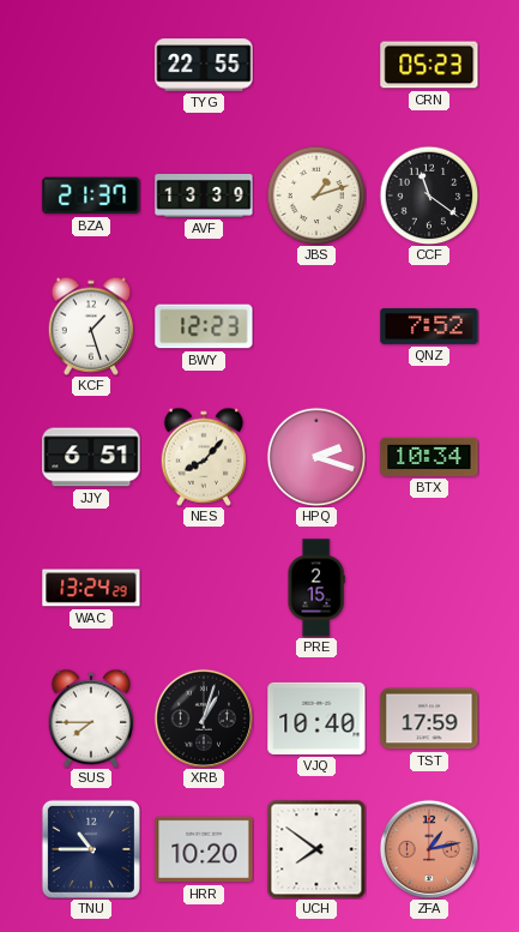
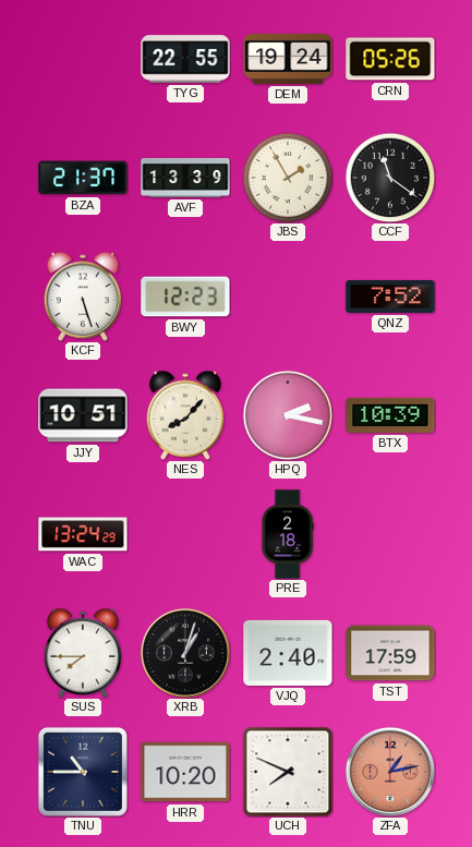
DEM: none -> 19:24 (288, 59)
CRN: 05:23 -> 05:26 (390, 59)
JBS: 1:12 -> 1:55 (288, 178)
KCF: 1:27 -> 5:27 (83, 297)
JJY: 6:51 -> 10:51 (83, 415)
HPQ: 2:18 -> 2:17 (288, 415)
BTX: 10:34 -> 10:39 (390, 415)
PRE: 2:15 -> 2:18 (288, 534)
VJQ: 10:40 -> 2:40 (288, 653)
UCH: 7:51 -> 7:49 (288, 772)
